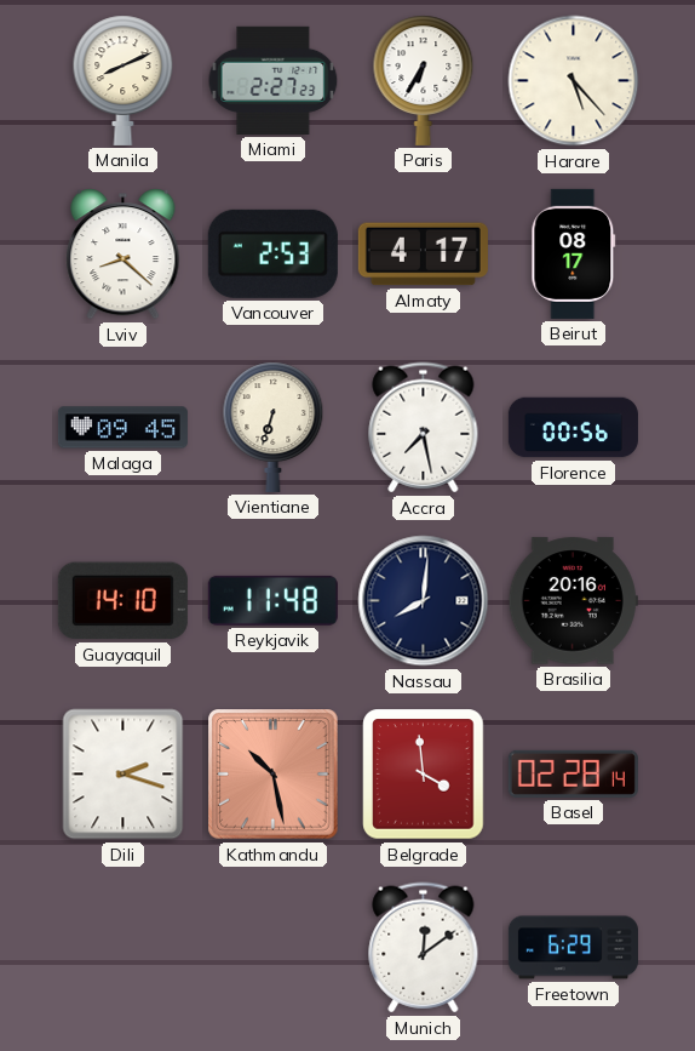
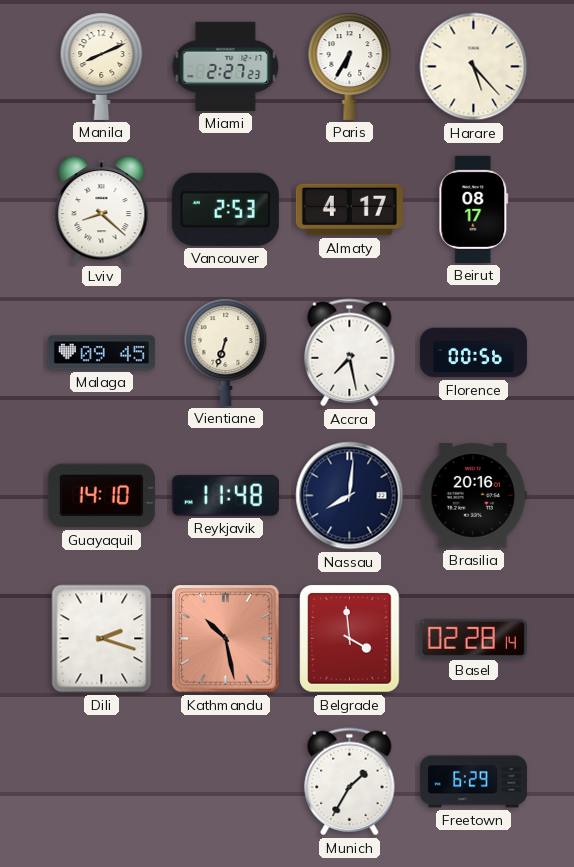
Munich: 12:09 -> 1:35 (350, 782)
